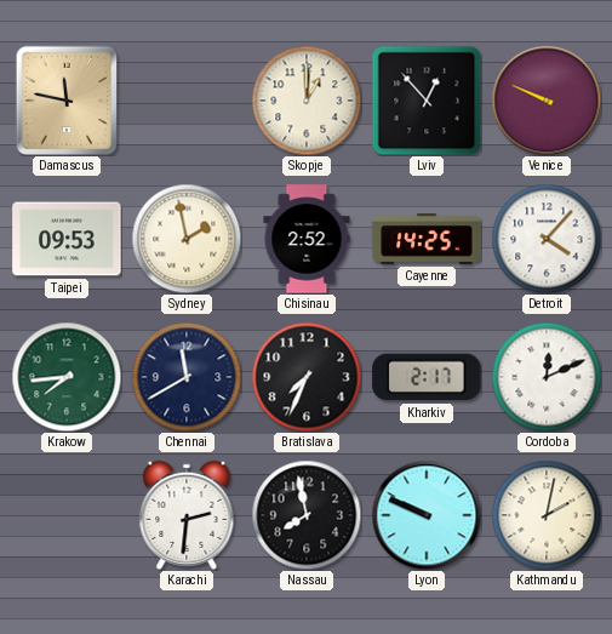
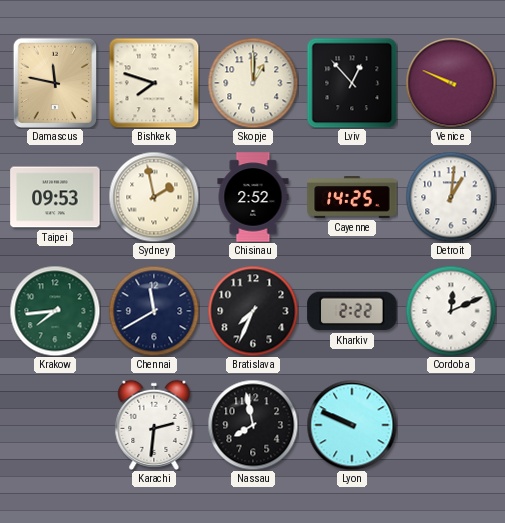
Bishkek: none -> 7:48 (154, 83)
Detroit: 4:07 -> 1:01 (451, 197)
Kharkiv: 2:17 -> 2:22 (352, 311)
Kathmandu: 2:02 -> none (547, 515)
